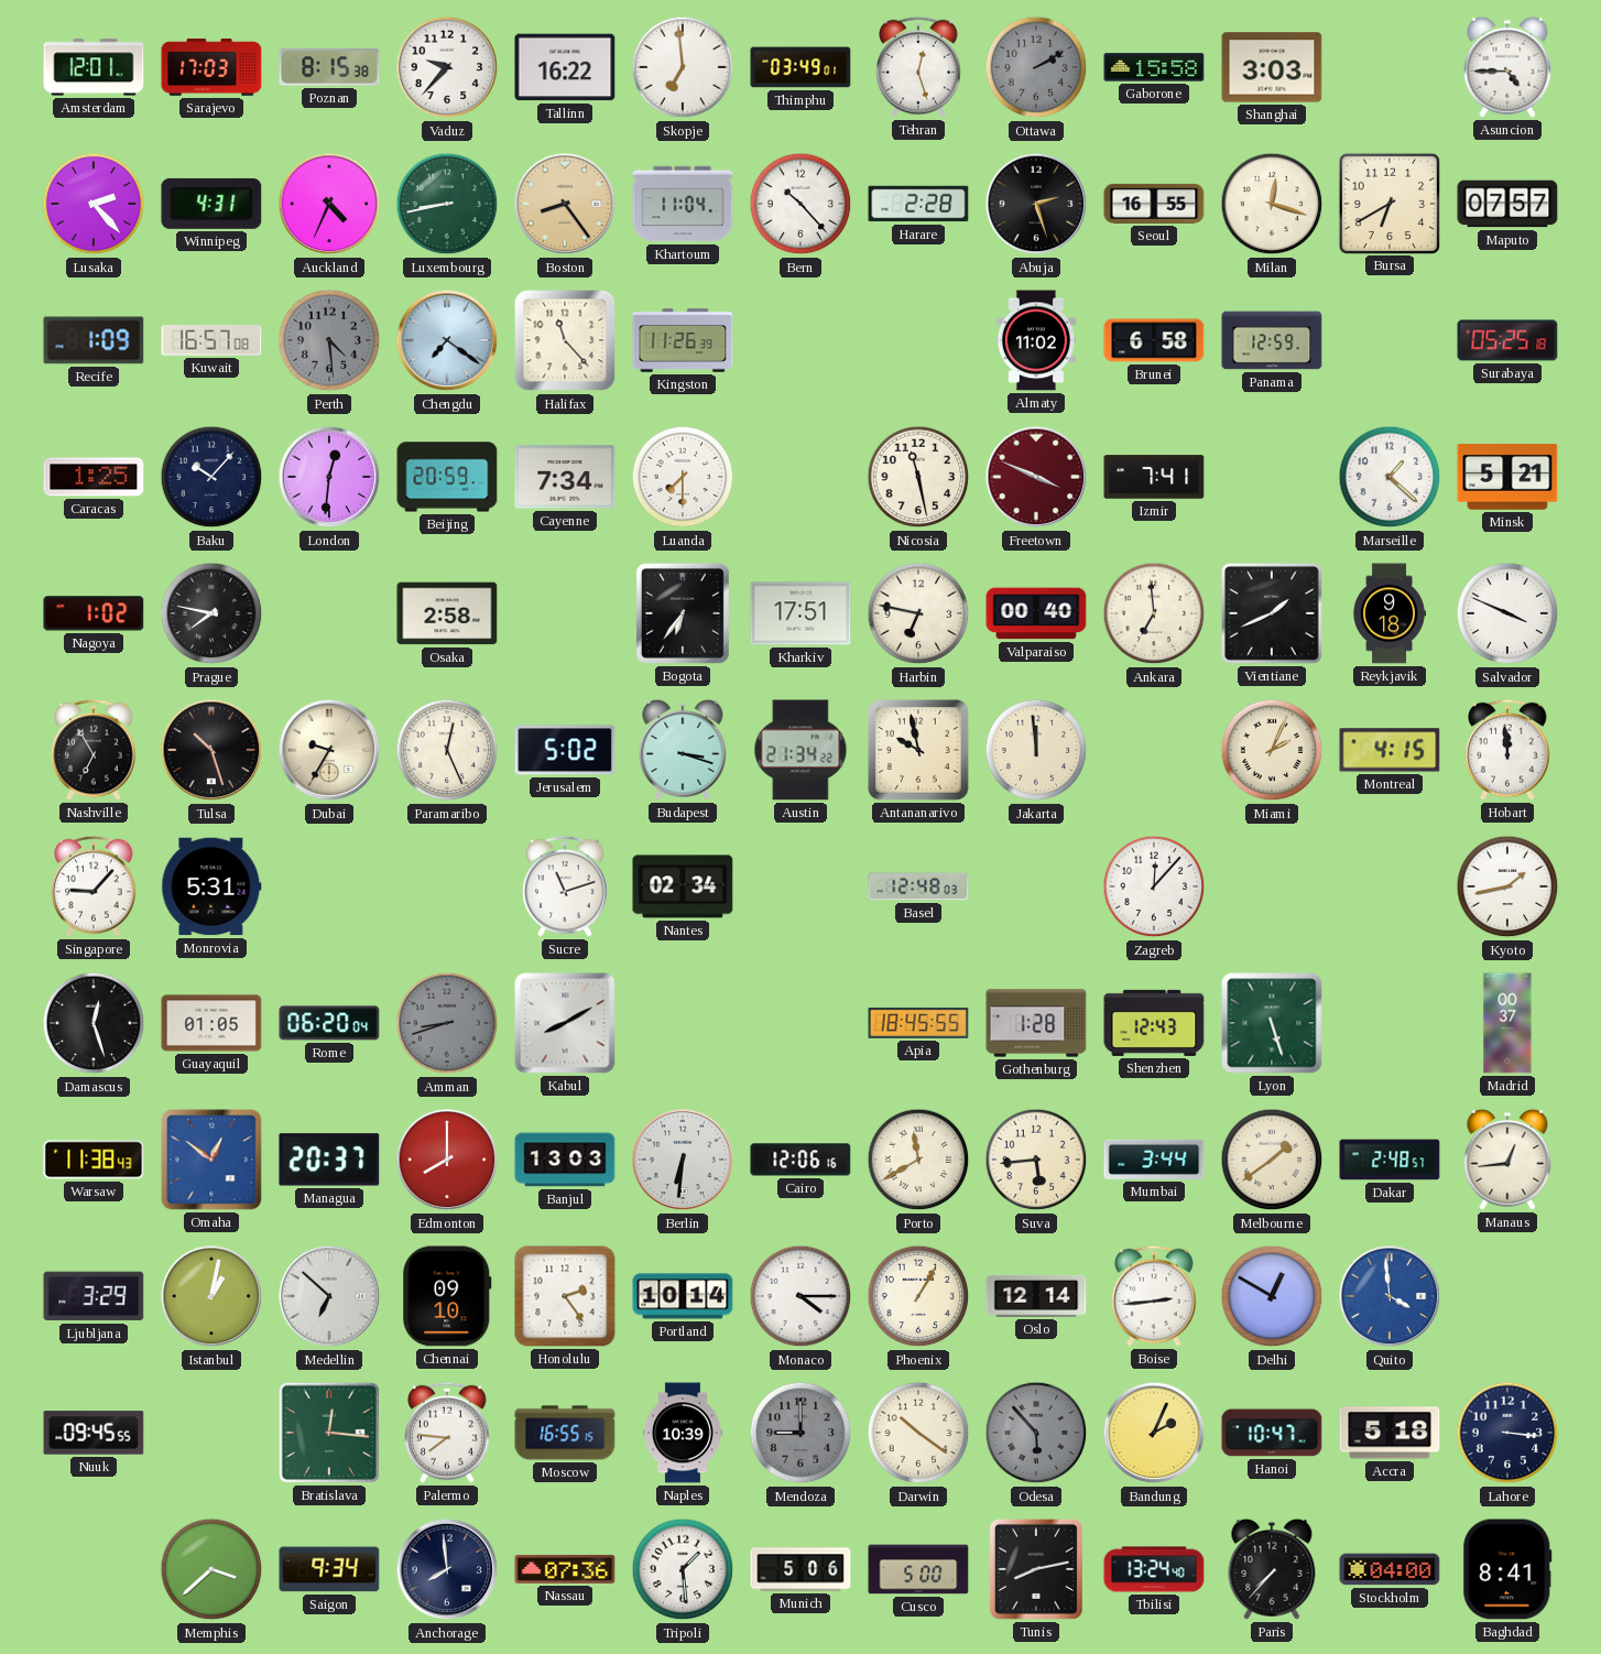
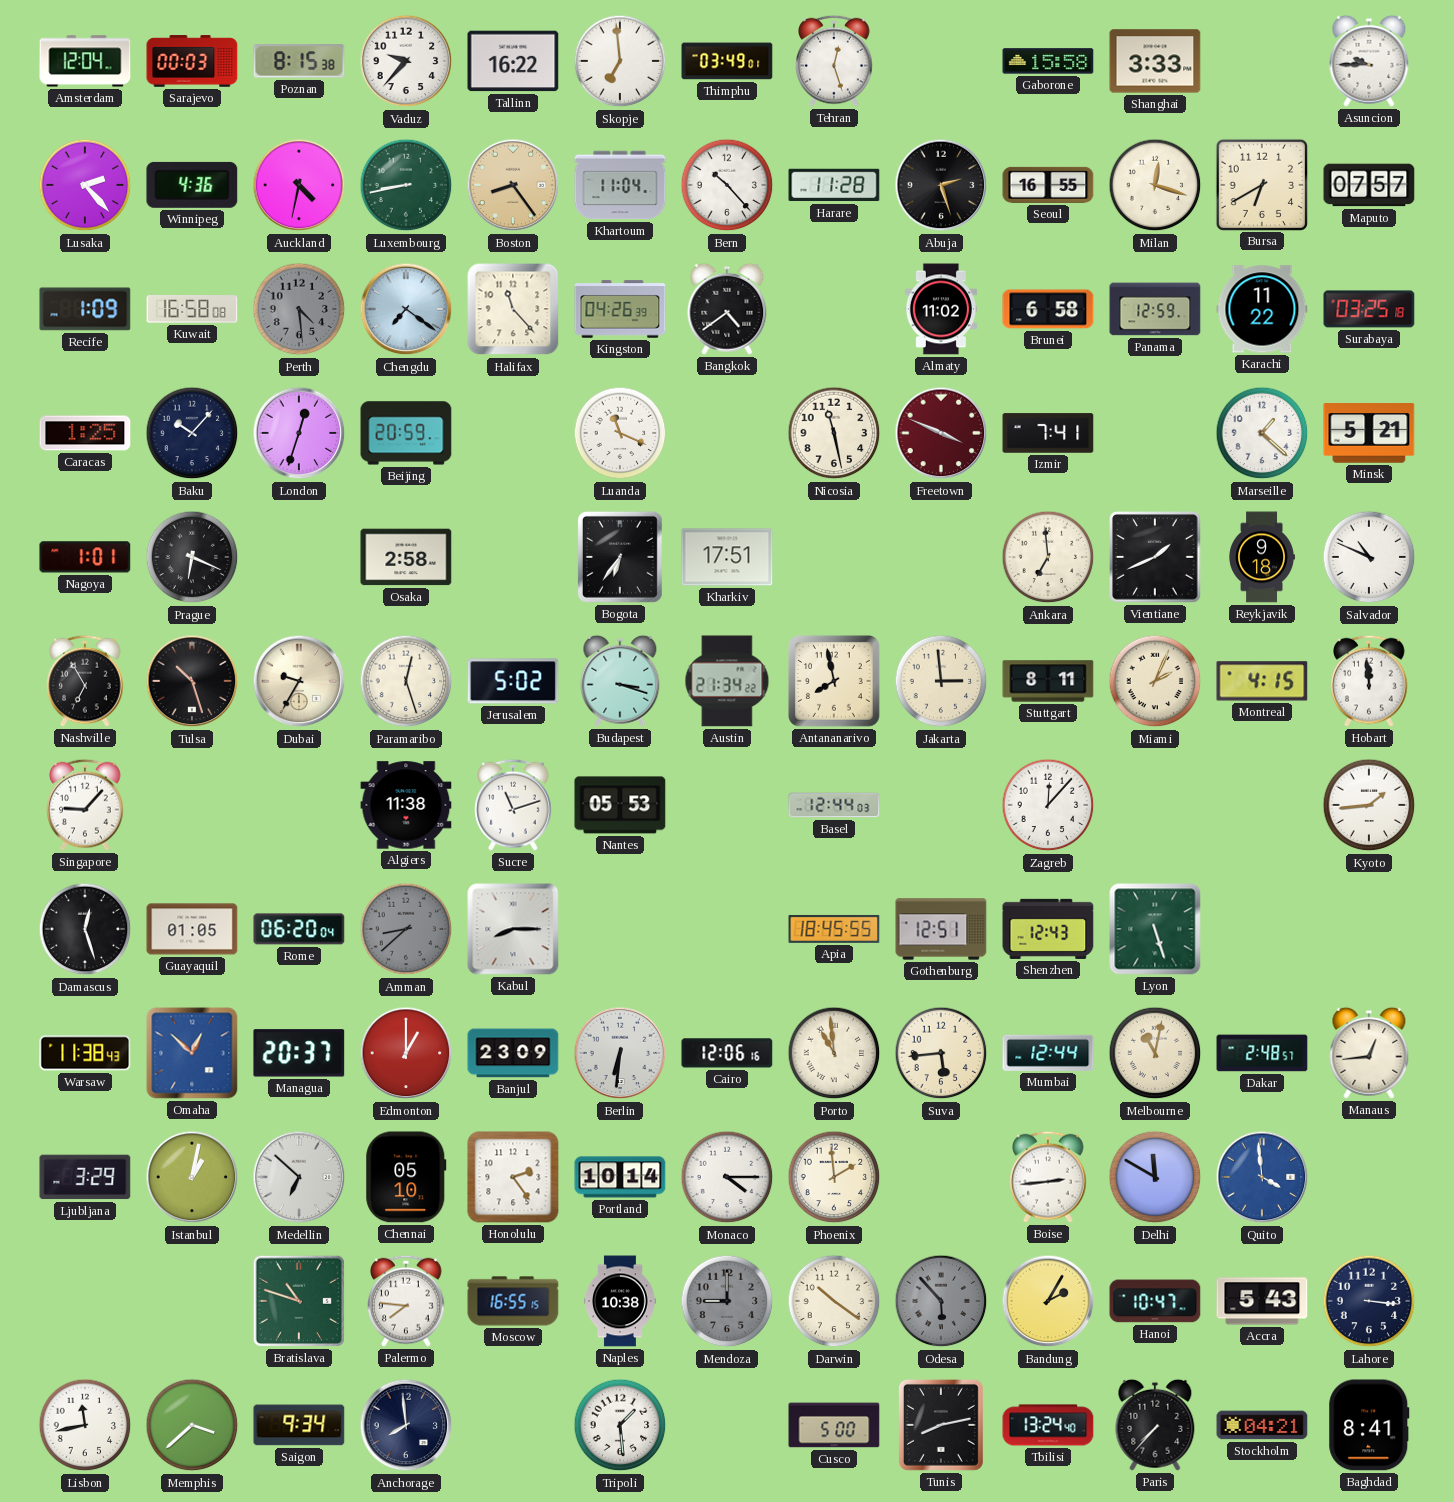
Amsterdam: 12:01 -> 12:04 (85, 61)
Sarajevo: 17:03 -> 00:03 (192, 61)
Ottawa: 2:10 -> none (1036, 67)
Shanghai: 3:03 -> 3:33 (1155, 61)
Asuncion: 4:45 -> 9:45 (1369, 61)
Winnipeg: 4:31 -> 4:36 (192, 185)
Auckland: 4:34 -> 4:32 (299, 185)
Harare: 2:28 -> 11:28 (834, 185)
Kuwait: 16:57 -> 16:58 (192, 309)
Kingston: 11:26 -> 04:26 (620, 309)
Bangkok: none -> 4:39 (727, 309)
Karachi: none -> 11:22 (1262, 309)
Surabaya: 05:25 -> 03:25 (1369, 309)
London: 12:31 -> 12:33 (299, 433)
Cayenne: 7:34 -> none (565, 477)
Luanda: 7:30 -> 11:19 (620, 433)
Nagoya: 1:02 -> 1:01 (85, 557)
Prague: 7:47 -> 6:19 (192, 557)
Harbin: 6:47 -> none (918, 613)
Valparaiso: 00:40 -> none (1036, 613)
Salvador: 3:49 -> 10:49 (1369, 557)
Paramaribo: 12:26 -> 12:27 (406, 681)
Antananarivo: 9:58 -> 7:58 (834, 681)
Jakarta: 11:59 -> 2:59 (941, 681)
Stuttgart: none -> 8:11 (1048, 681)
Monrovia: 5:31 -> none (211, 886)
Algiers: none -> 11:38 (406, 805)
Nantes: 02:34 -> 05:53 (620, 805)
Basel: 12:48 -> 12:44 (834, 805)
Kyoto: 1:43 -> 1:44 (1369, 805)
Amman: 8:42 -> 8:38 (406, 929)
Kabul: 8:10 -> 8:15 (513, 929)
Gothenburg: 1:28 -> 12:51 (941, 929)
Madrid: 00:37 -> none (1507, 1023)
Omaha: 12:51 -> 12:52 (192, 1053)
Edmonton: 8:00 -> 1:00 (406, 1053)
Banjul: 13:03 -> 23:09 (513, 1053)
Porto: 11:40 -> 10:59 (834, 1053)
Mumbai: 3:44 -> 12:44 (1048, 1053)
Melbourne: 1:39 -> 11:02 (1155, 1053)
Chennai: 09:10 -> 05:10 (406, 1177)
Phoenix: 1:05 -> 1:59 (834, 1177)
Oslo: 12:14 -> none (1036, 1296)
Delhi: 12:50 -> 11:50 (1155, 1177)
Nuuk: 09:45 -> none (94, 1433)
Bratislava: 12:16 -> 10:48 (299, 1301)
Naples: 10:39 -> 10:38 (621, 1301)
Bandung: 2:04 -> 2:05 (1048, 1301)
Accra: 5:18 -> 5:43 (1262, 1301)
Lisbon: none -> 11:43 (85, 1425)
Nassau: 07:36 -> none (565, 1569)
Munich: 5:06 -> none (800, 1569)
Stockholm: 04:00 -> 04:21 (1262, 1425)
